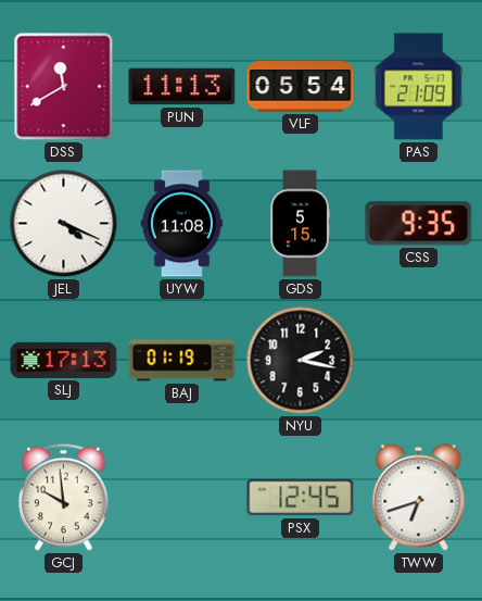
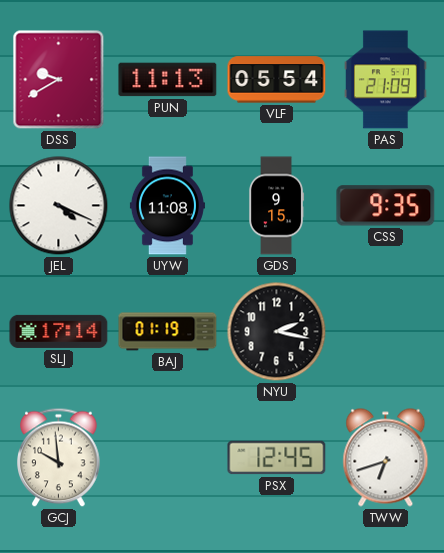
DSS: 11:40 -> 9:40 (59, 80)
GDS: 5:15 -> 9:15 (277, 206)
SLJ: 17:13 -> 17:14 (59, 331)
